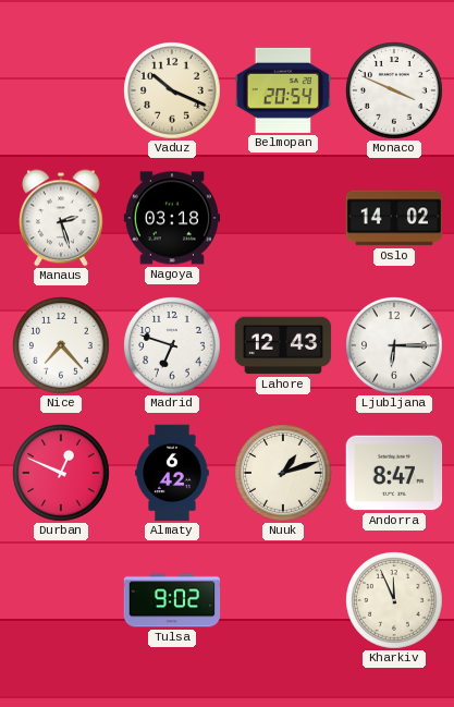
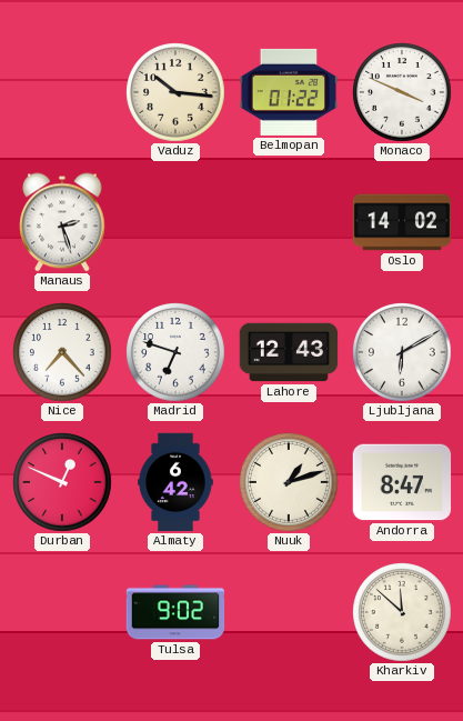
Vaduz: 10:19 -> 10:16 (175, 92)
Belmopan: 20:54 -> 01:22 (289, 92)
Nagoya: 03:18 -> none (172, 218)
Ljubljana: 6:15 -> 6:10 (402, 352)
Kharkiv: 11:56 -> 11:52 (402, 612)
